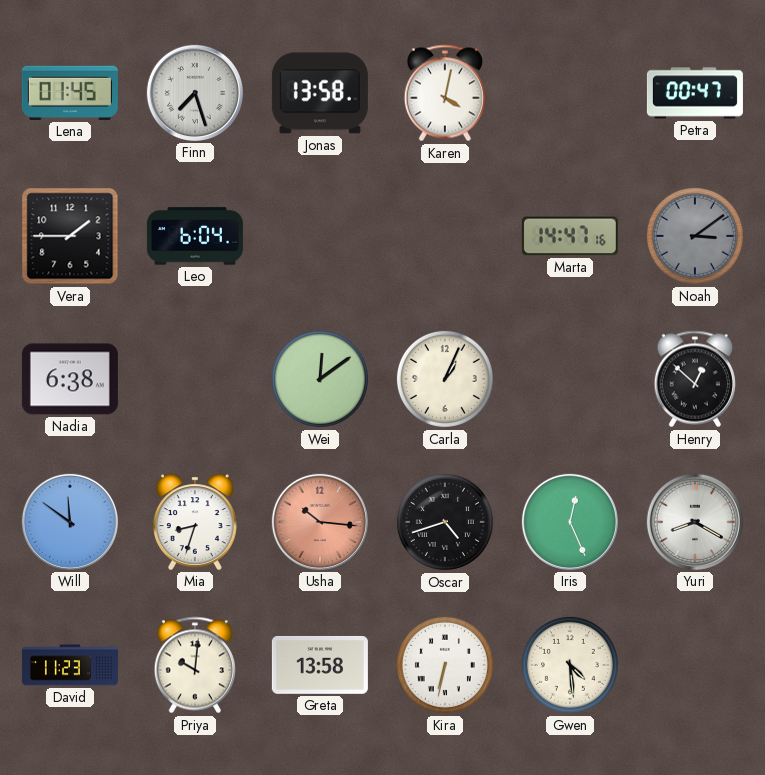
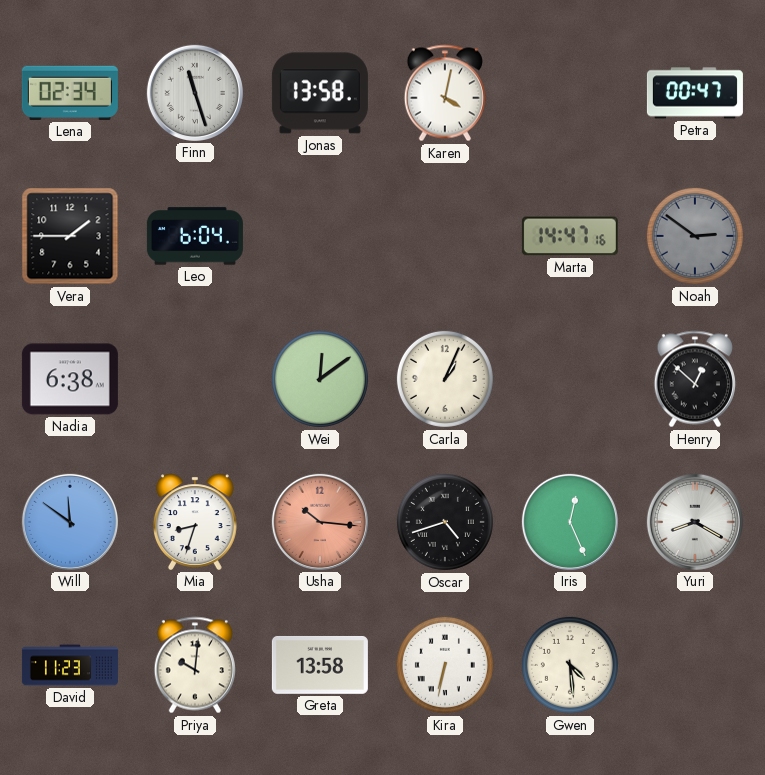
Lena: 01:45 -> 02:34 (70, 93)
Finn: 7:27 -> 11:27 (195, 93)
Noah: 3:09 -> 2:51 (695, 236)
